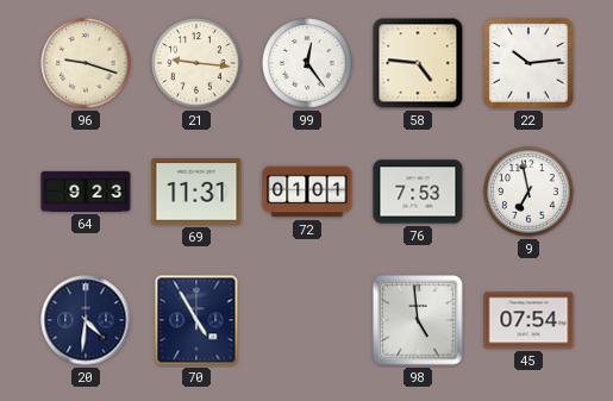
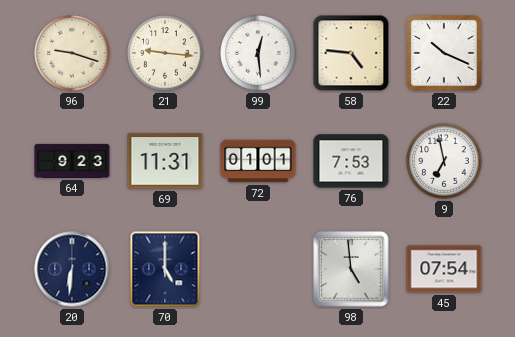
99: 12:24 -> 12:29 (258, 53)
22: 10:14 -> 10:19 (444, 53)
20: 4:31 -> 6:31 (72, 269)
70: 4:55 -> 5:00 (165, 269)
